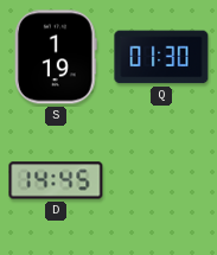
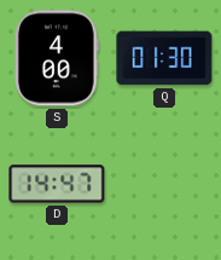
S: 1:19 -> 4:00 (58, 58)
D: 14:45 -> 14:47 (57, 184)
